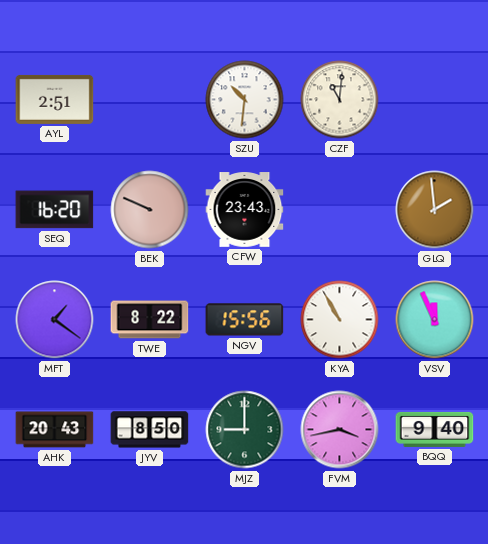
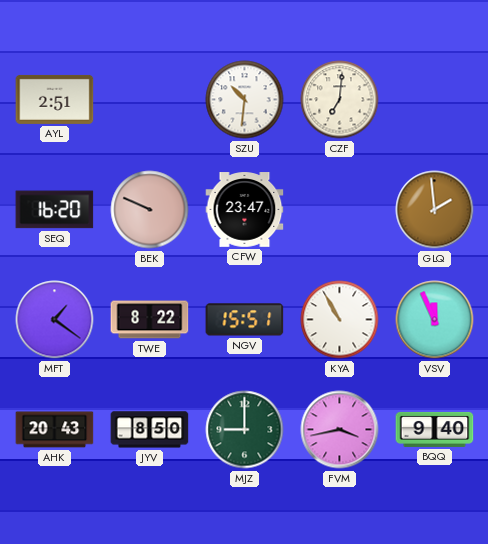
CZF: 11:01 -> 7:01 (340, 100)
CFW: 23:43 -> 23:47 (245, 210)
NGV: 15:56 -> 15:51 (245, 320)
